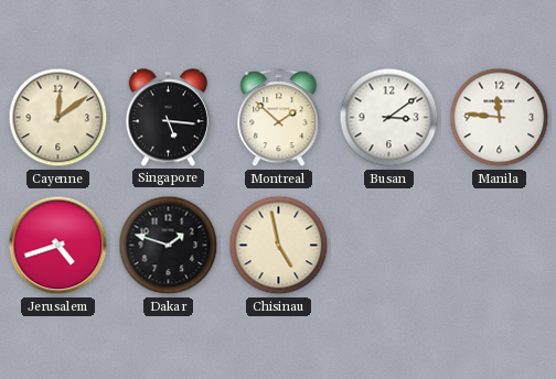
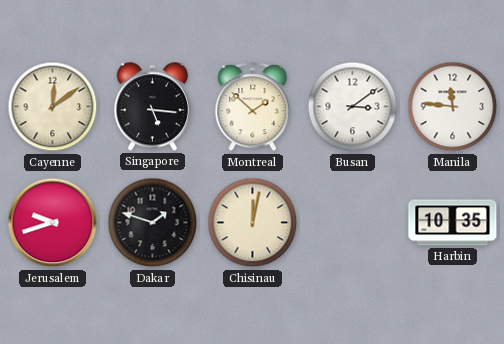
Jerusalem: 4:42 -> 9:42 (53, 223)
Chisinau: 4:58 -> 12:02 (253, 223)
Harbin: none -> 10:35 (453, 223)
